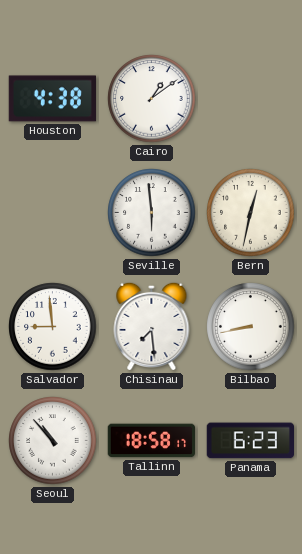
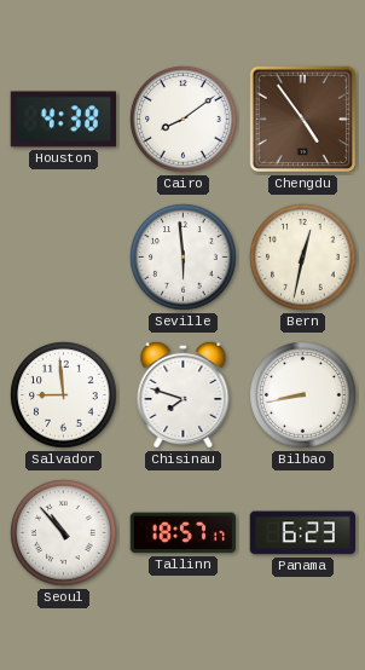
Cairo: 1:09 -> 8:09 (184, 120)
Chengdu: none -> 4:54 (303, 120)
Chisinau: 7:29 -> 7:48 (184, 394)
Tallinn: 18:58 -> 18:57 (182, 533)
